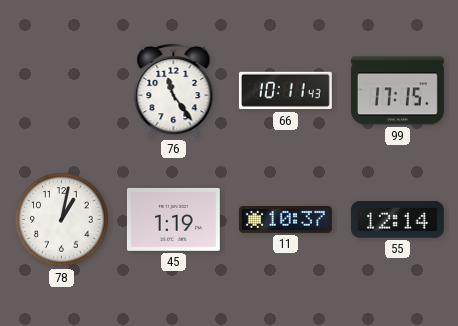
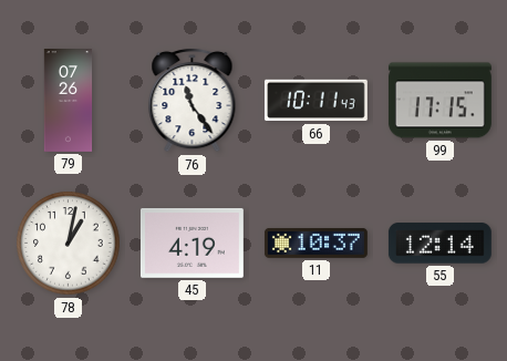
79: none -> 07:26 (69, 101)
45: 1:19 -> 4:19 (192, 243)
